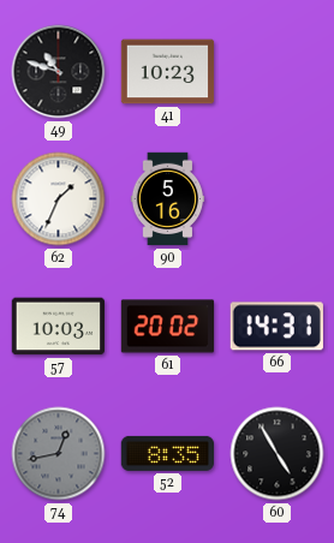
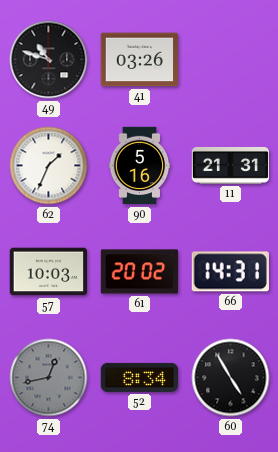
41: 10:23 -> 03:26 (140, 60)
11: none -> 21:31 (231, 165)
52: 8:35 -> 8:34 (139, 377)
